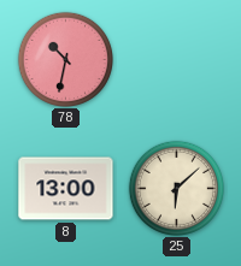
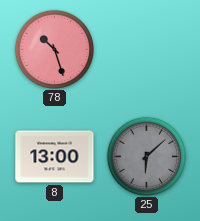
78: 10:32 -> 10:27 (54, 49)
25 dial: cream -> grey (146, 156)
